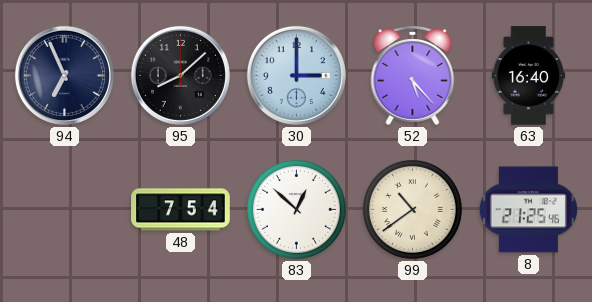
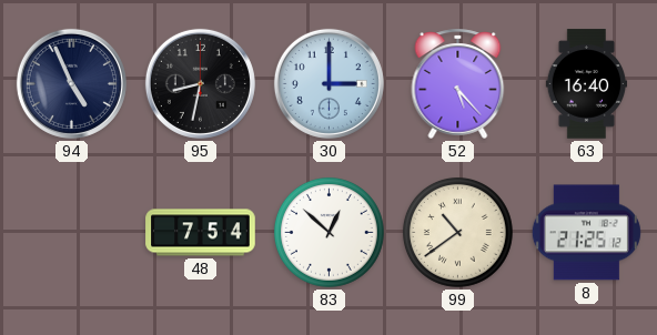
94: 6:56 -> 4:56 (71, 83)
95: 8:08 -> 8:32 (200, 83)
8: 21:25:46 -> 21:25:12 (586, 233)
